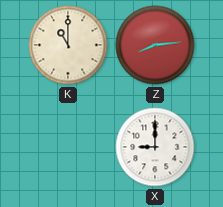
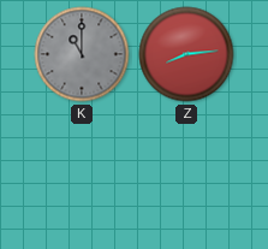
K dial: cream -> grey (82, 54)
X: 9:00 -> none (155, 147)
